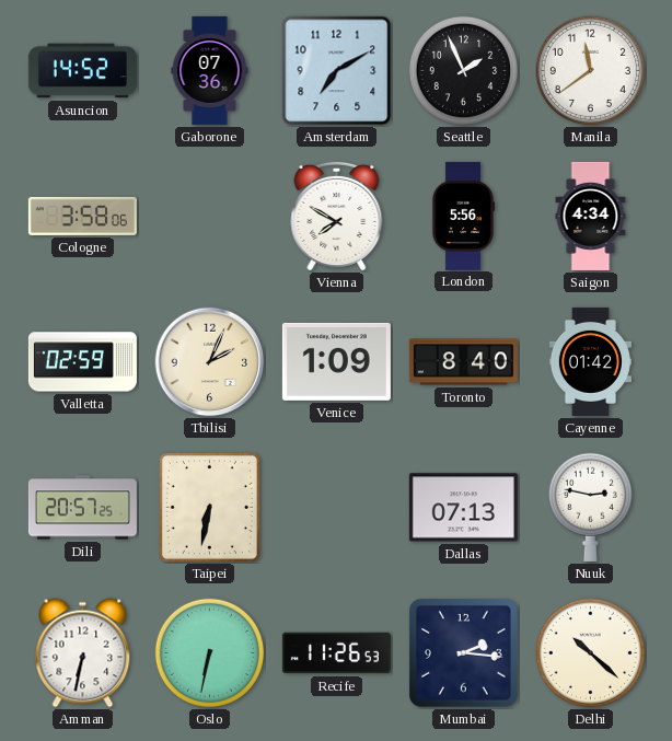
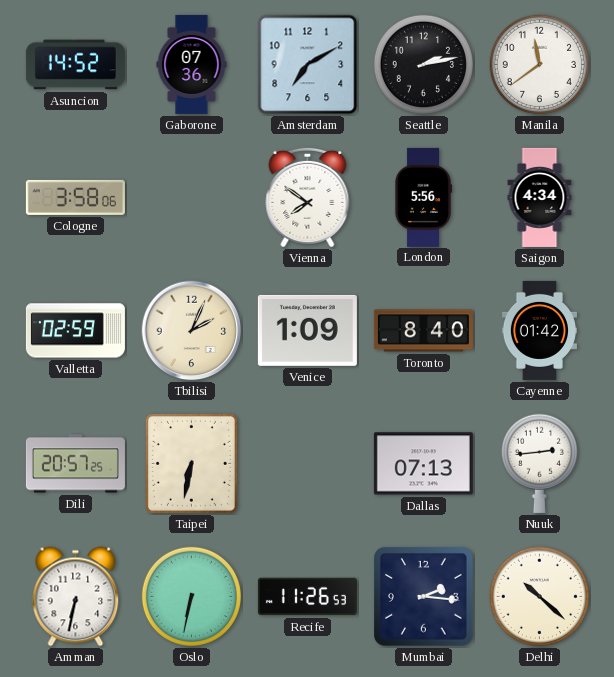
Seattle: 1:56 -> 2:13 (423, 64)
Vienna: 7:50 -> 7:51 (308, 197)
Nuuk: 2:47 -> 2:44 (539, 463)
